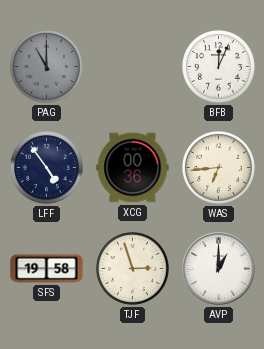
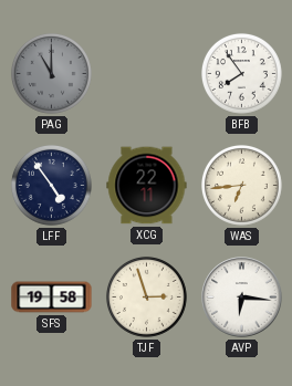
BFB: 12:04 -> 7:54 (241, 73)
XCG: 00:36 -> 22:11 (147, 186)
AVP: 1:00 -> 6:16 (242, 298)
